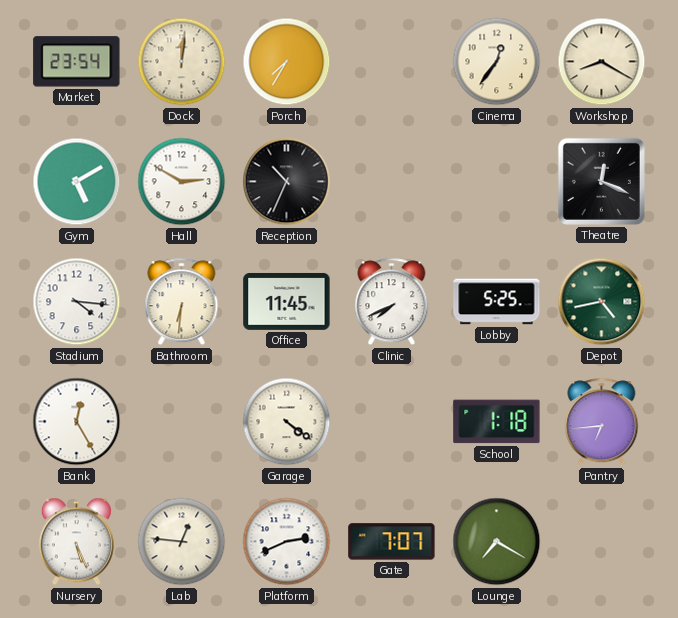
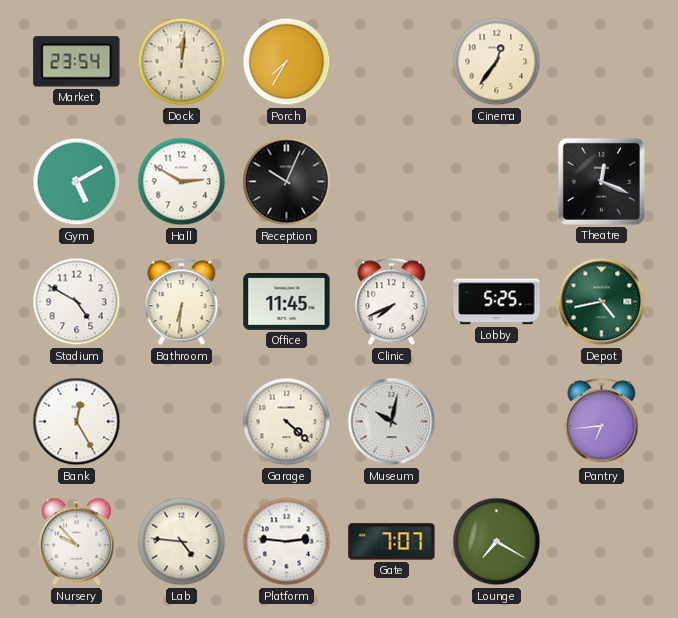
Workshop: 8:20 -> none (602, 62)
Reception: 10:34 -> 10:04 (287, 182)
Stadium: 4:16 -> 4:50 (77, 302)
Garage: 4:21 -> 4:22 (287, 422)
Museum: none -> 10:02 (392, 422)
School: 1:18 -> none (497, 422)
Nursery: 5:26 -> 9:53 (76, 542)
Lab: 12:46 -> 4:46 (182, 542)
Platform: 2:41 -> 2:46 (287, 542)
